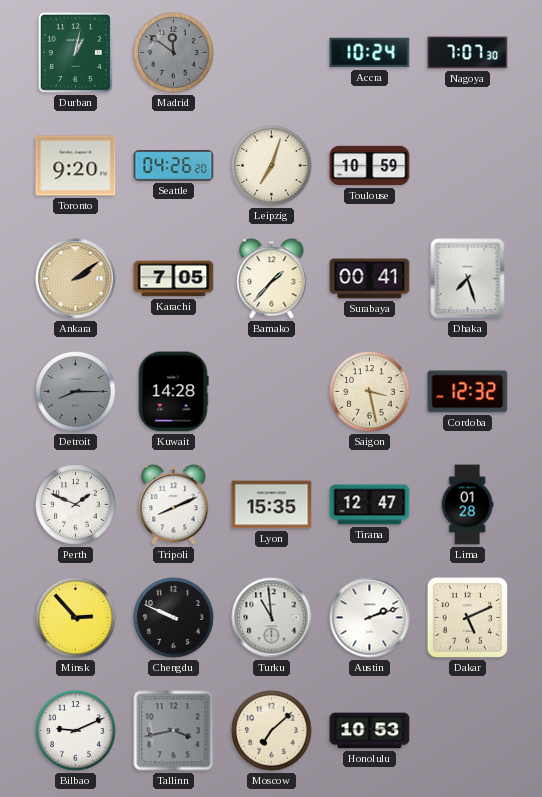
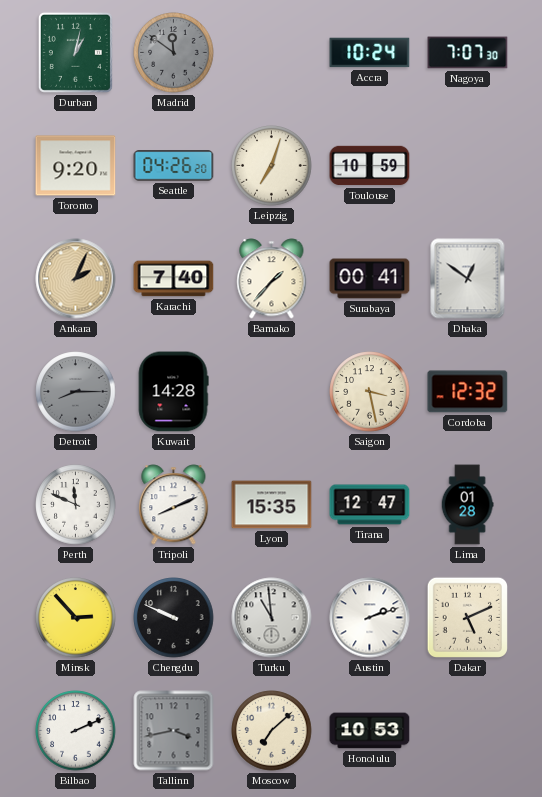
Ankara: 2:09 -> 2:04 (76, 279)
Karachi: 7:05 -> 7:40 (174, 279)
Dhaka: 7:27 -> 12:51 (468, 279)
Perth: 1:49 -> 11:49 (76, 505)
Bilbao: 9:11 -> 2:11 (76, 731)
